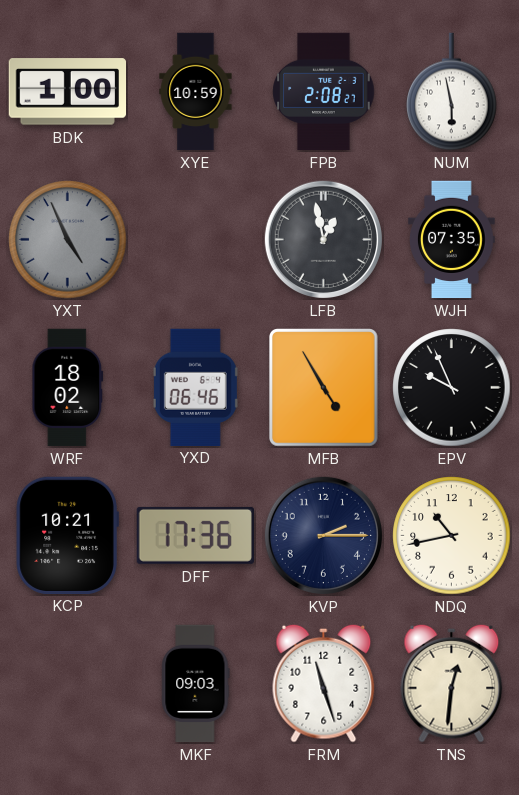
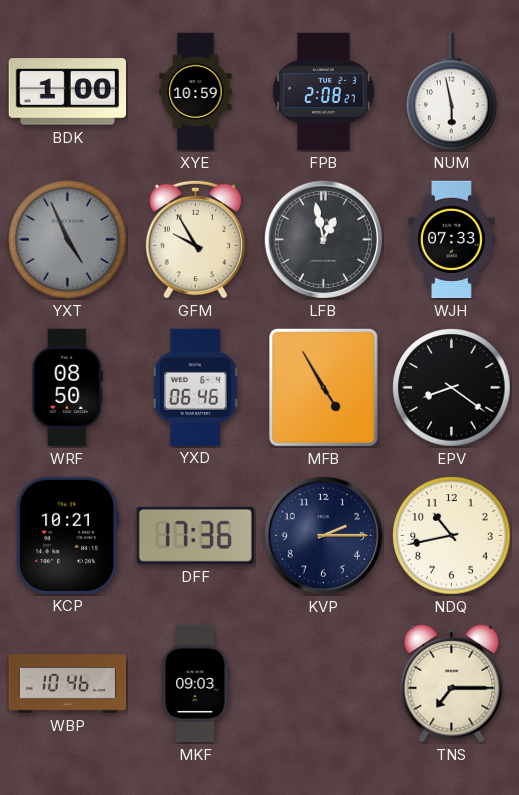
GFM: none -> 9:55 (195, 239)
WJH: 07:35 -> 07:33 (452, 240)
WRF: 18:02 -> 08:50 (68, 388)
EPV: 9:56 -> 8:21 (452, 388)
WBP: none -> 10:46 (68, 684)
FRM: 11:27 -> none (324, 683)
TNS: 12:31 -> 7:15 (452, 683)
